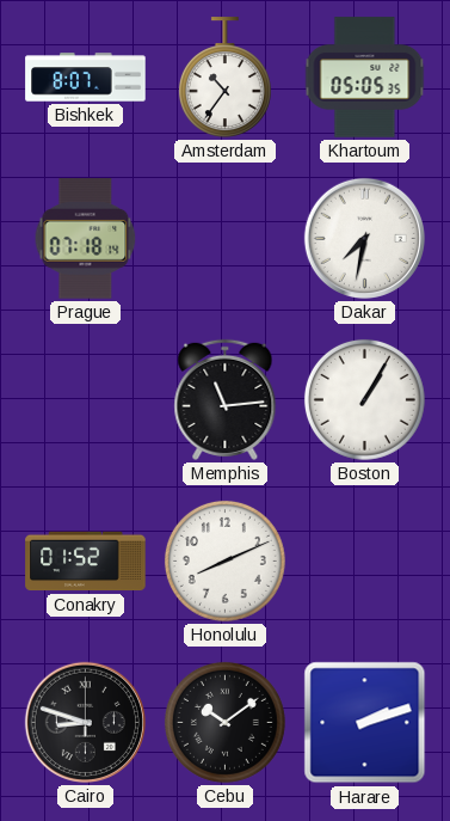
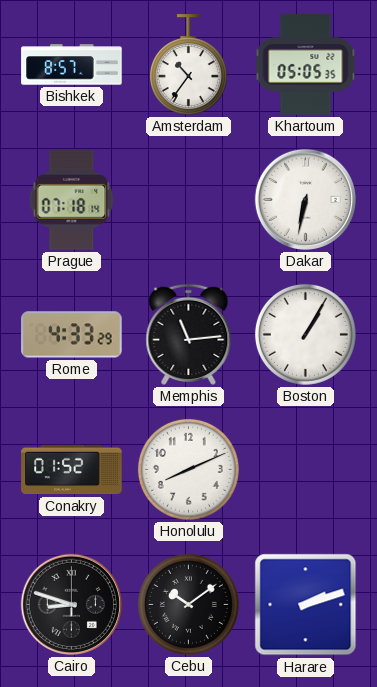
Bishkek: 8:07 -> 8:57 (72, 65)
Dakar: 7:32 -> 6:32 (305, 199)
Rome: none -> 4:33 (72, 335)
